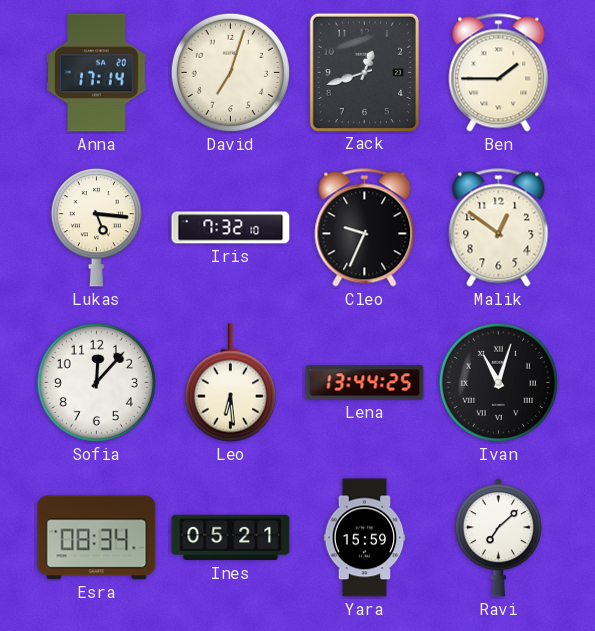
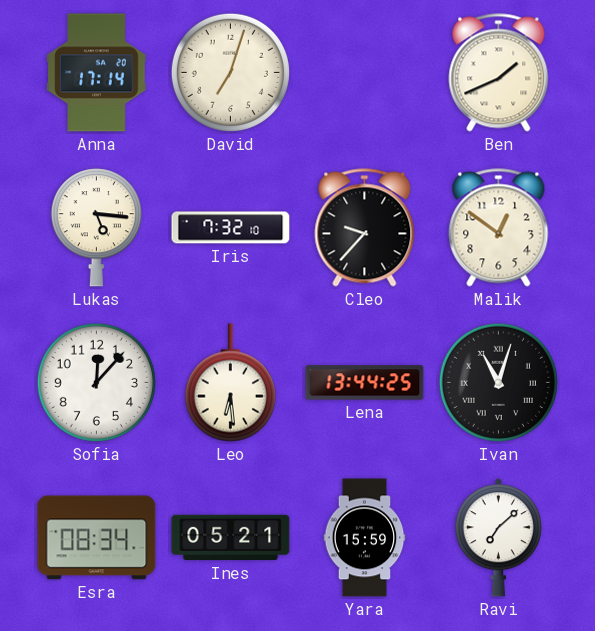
Zack: 12:42 -> none (364, 72)
Ben: 1:45 -> 1:41 (499, 73)
Cleo: 9:34 -> 9:37 (365, 228)
